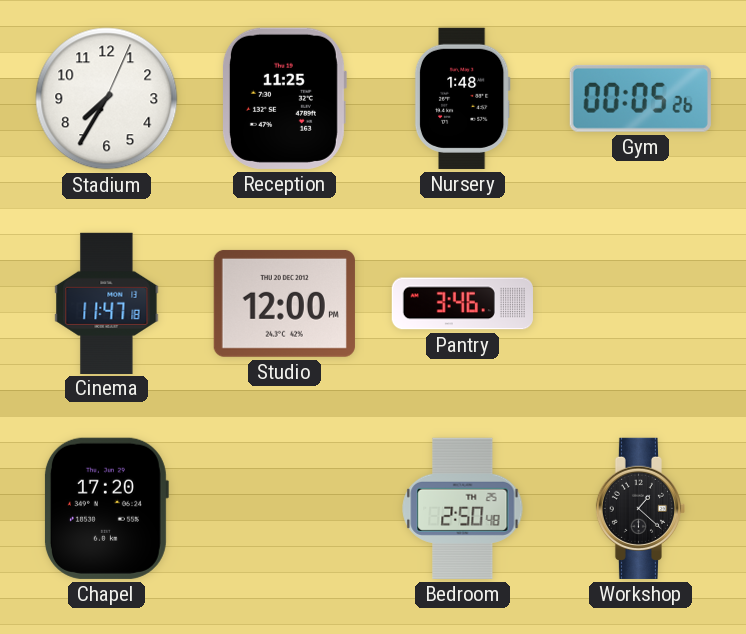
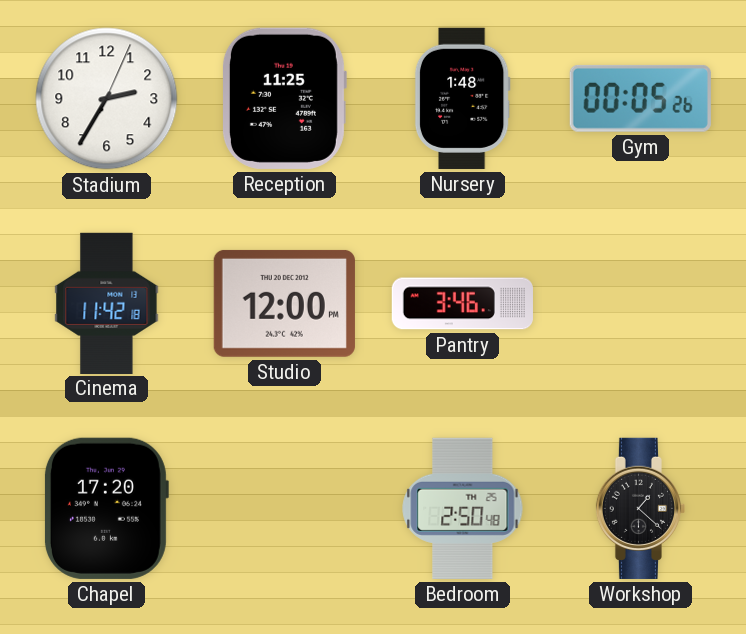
Stadium: 7:35 -> 2:35 (107, 99)
Cinema: 11:47 -> 11:42 (107, 303)
